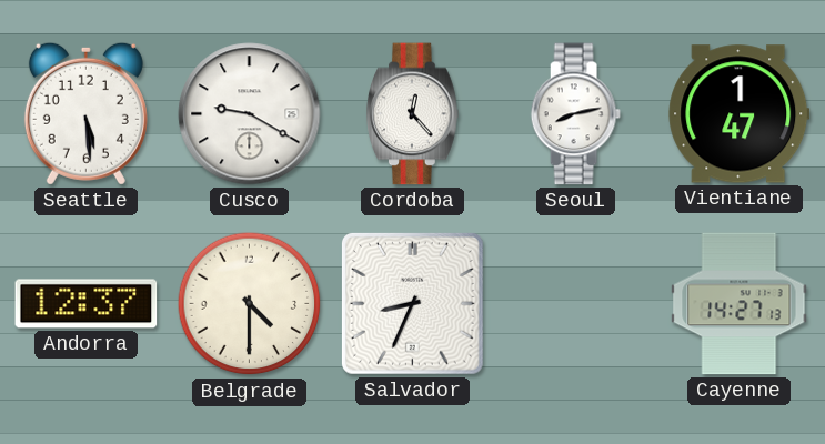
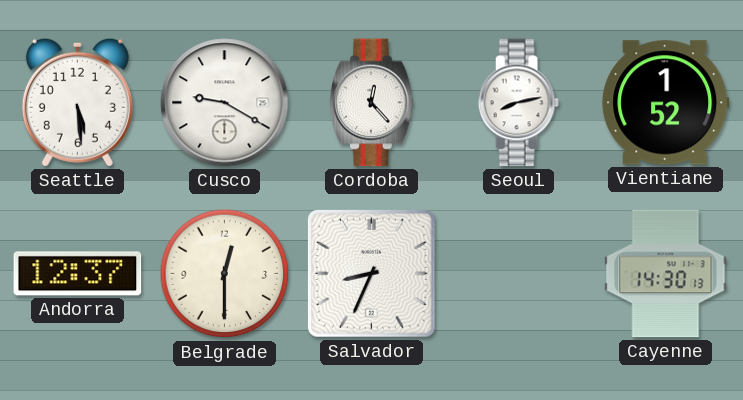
Vientiane: 1:47 -> 1:52 (666, 103)
Belgrade: 4:30 -> 12:30 (225, 274)
Cayenne: 14:27 -> 14:30 (666, 274)
